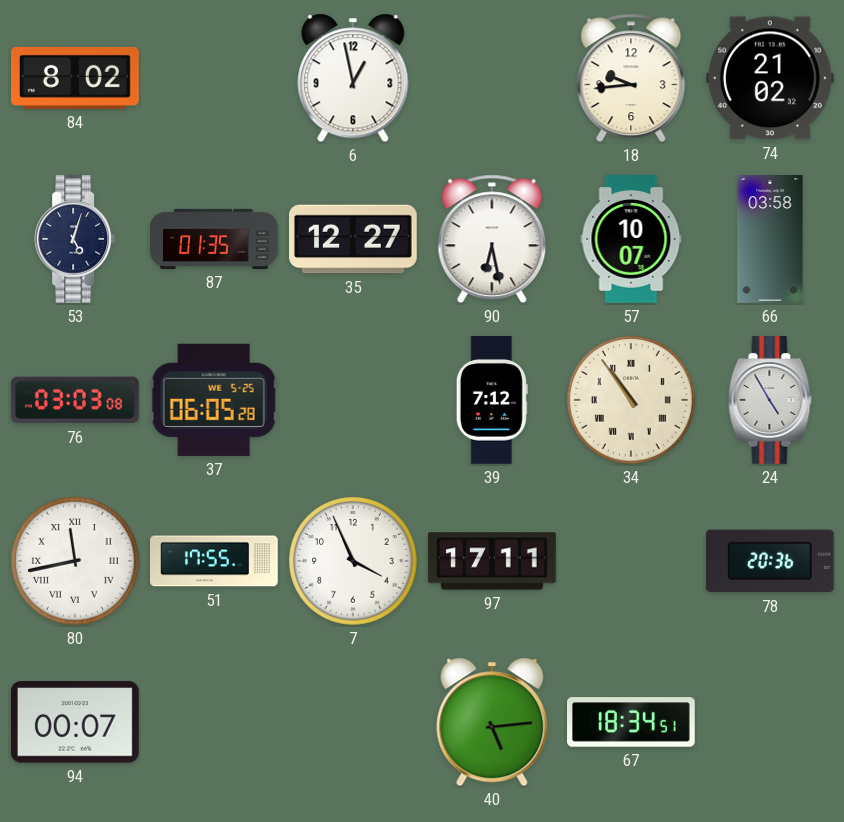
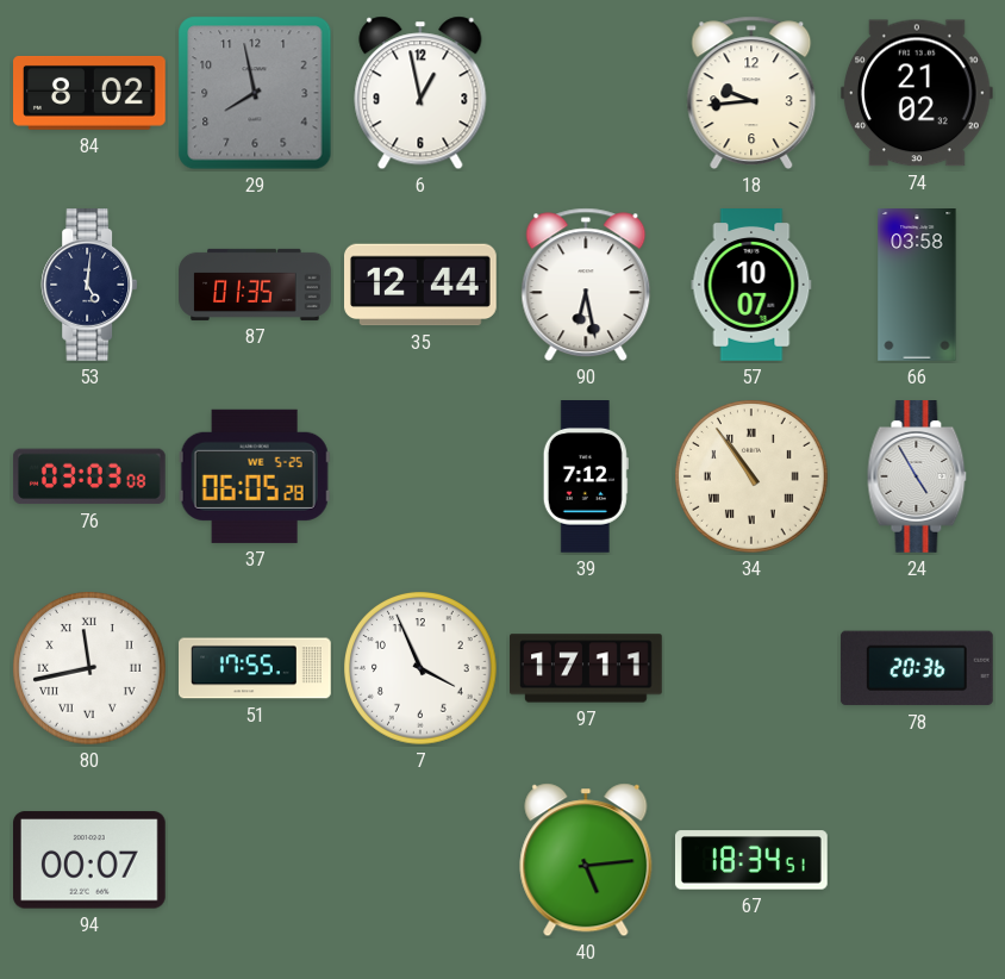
29: none -> 7:58 (255, 93)
53: 5:03 -> 5:01 (89, 286)
35: 12:27 -> 12:44 (422, 285)
